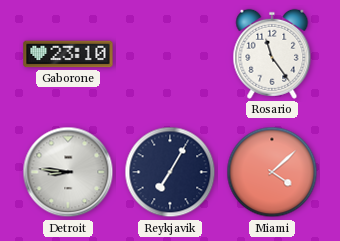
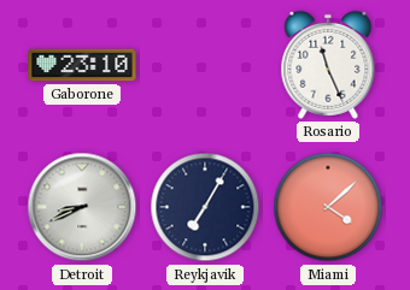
Rosario: 11:24 -> 11:26 (328, 65)
Detroit: 8:46 -> 8:41 (82, 207)
